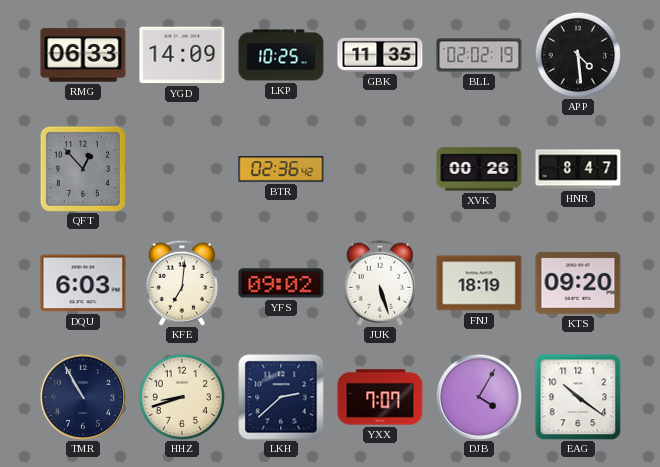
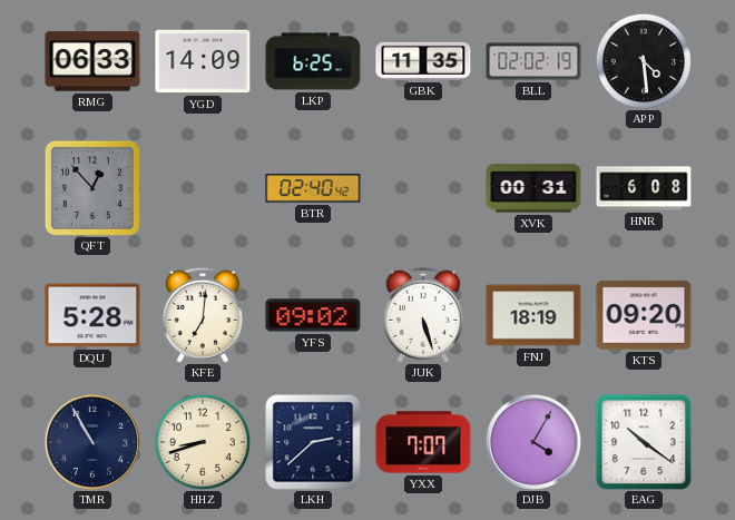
LKP: 10:25 -> 6:25 (313, 61)
BTR: 02:36 -> 02:40 (313, 188)
XVK: 00:26 -> 00:31 (533, 188)
HNR: 8:47 -> 6:08 (644, 188)
DQU: 6:03 -> 5:28 (92, 315)
